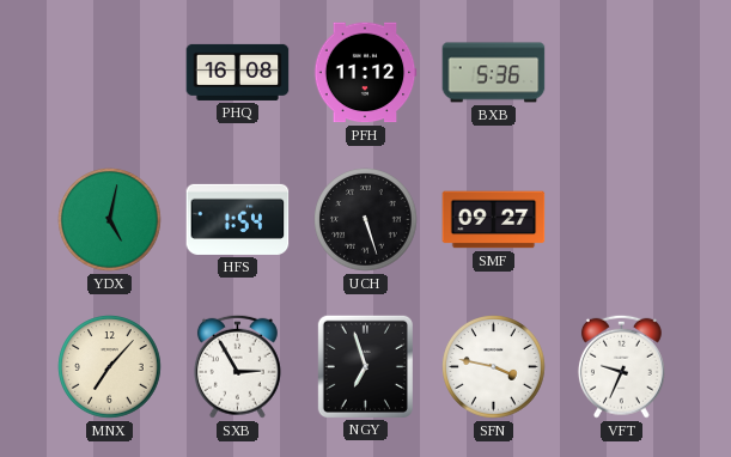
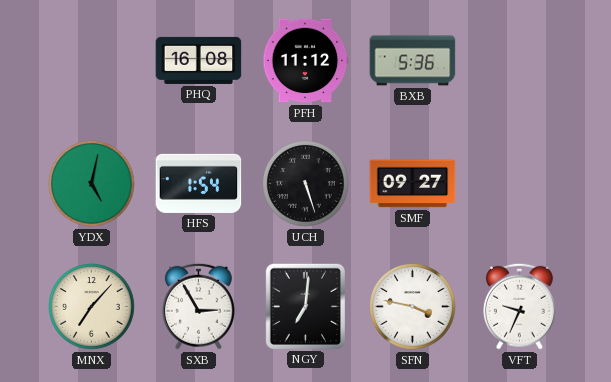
NGY: 6:57 -> 7:01 (305, 306)
